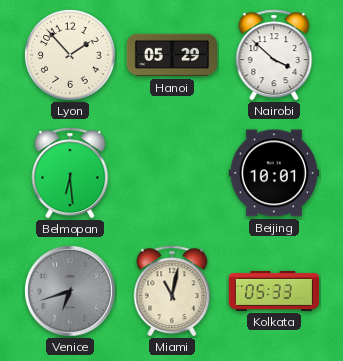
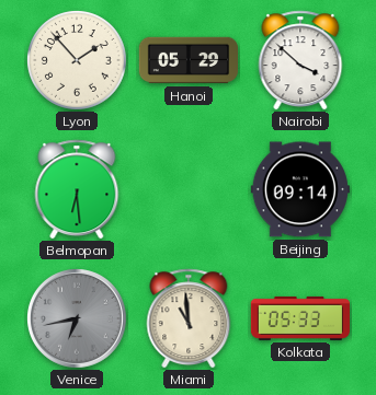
Beijing: 10:01 -> 09:14 (300, 189)
Venice: 6:42 -> 6:43 (78, 320)
Miami: 11:02 -> 10:59 (189, 318)
